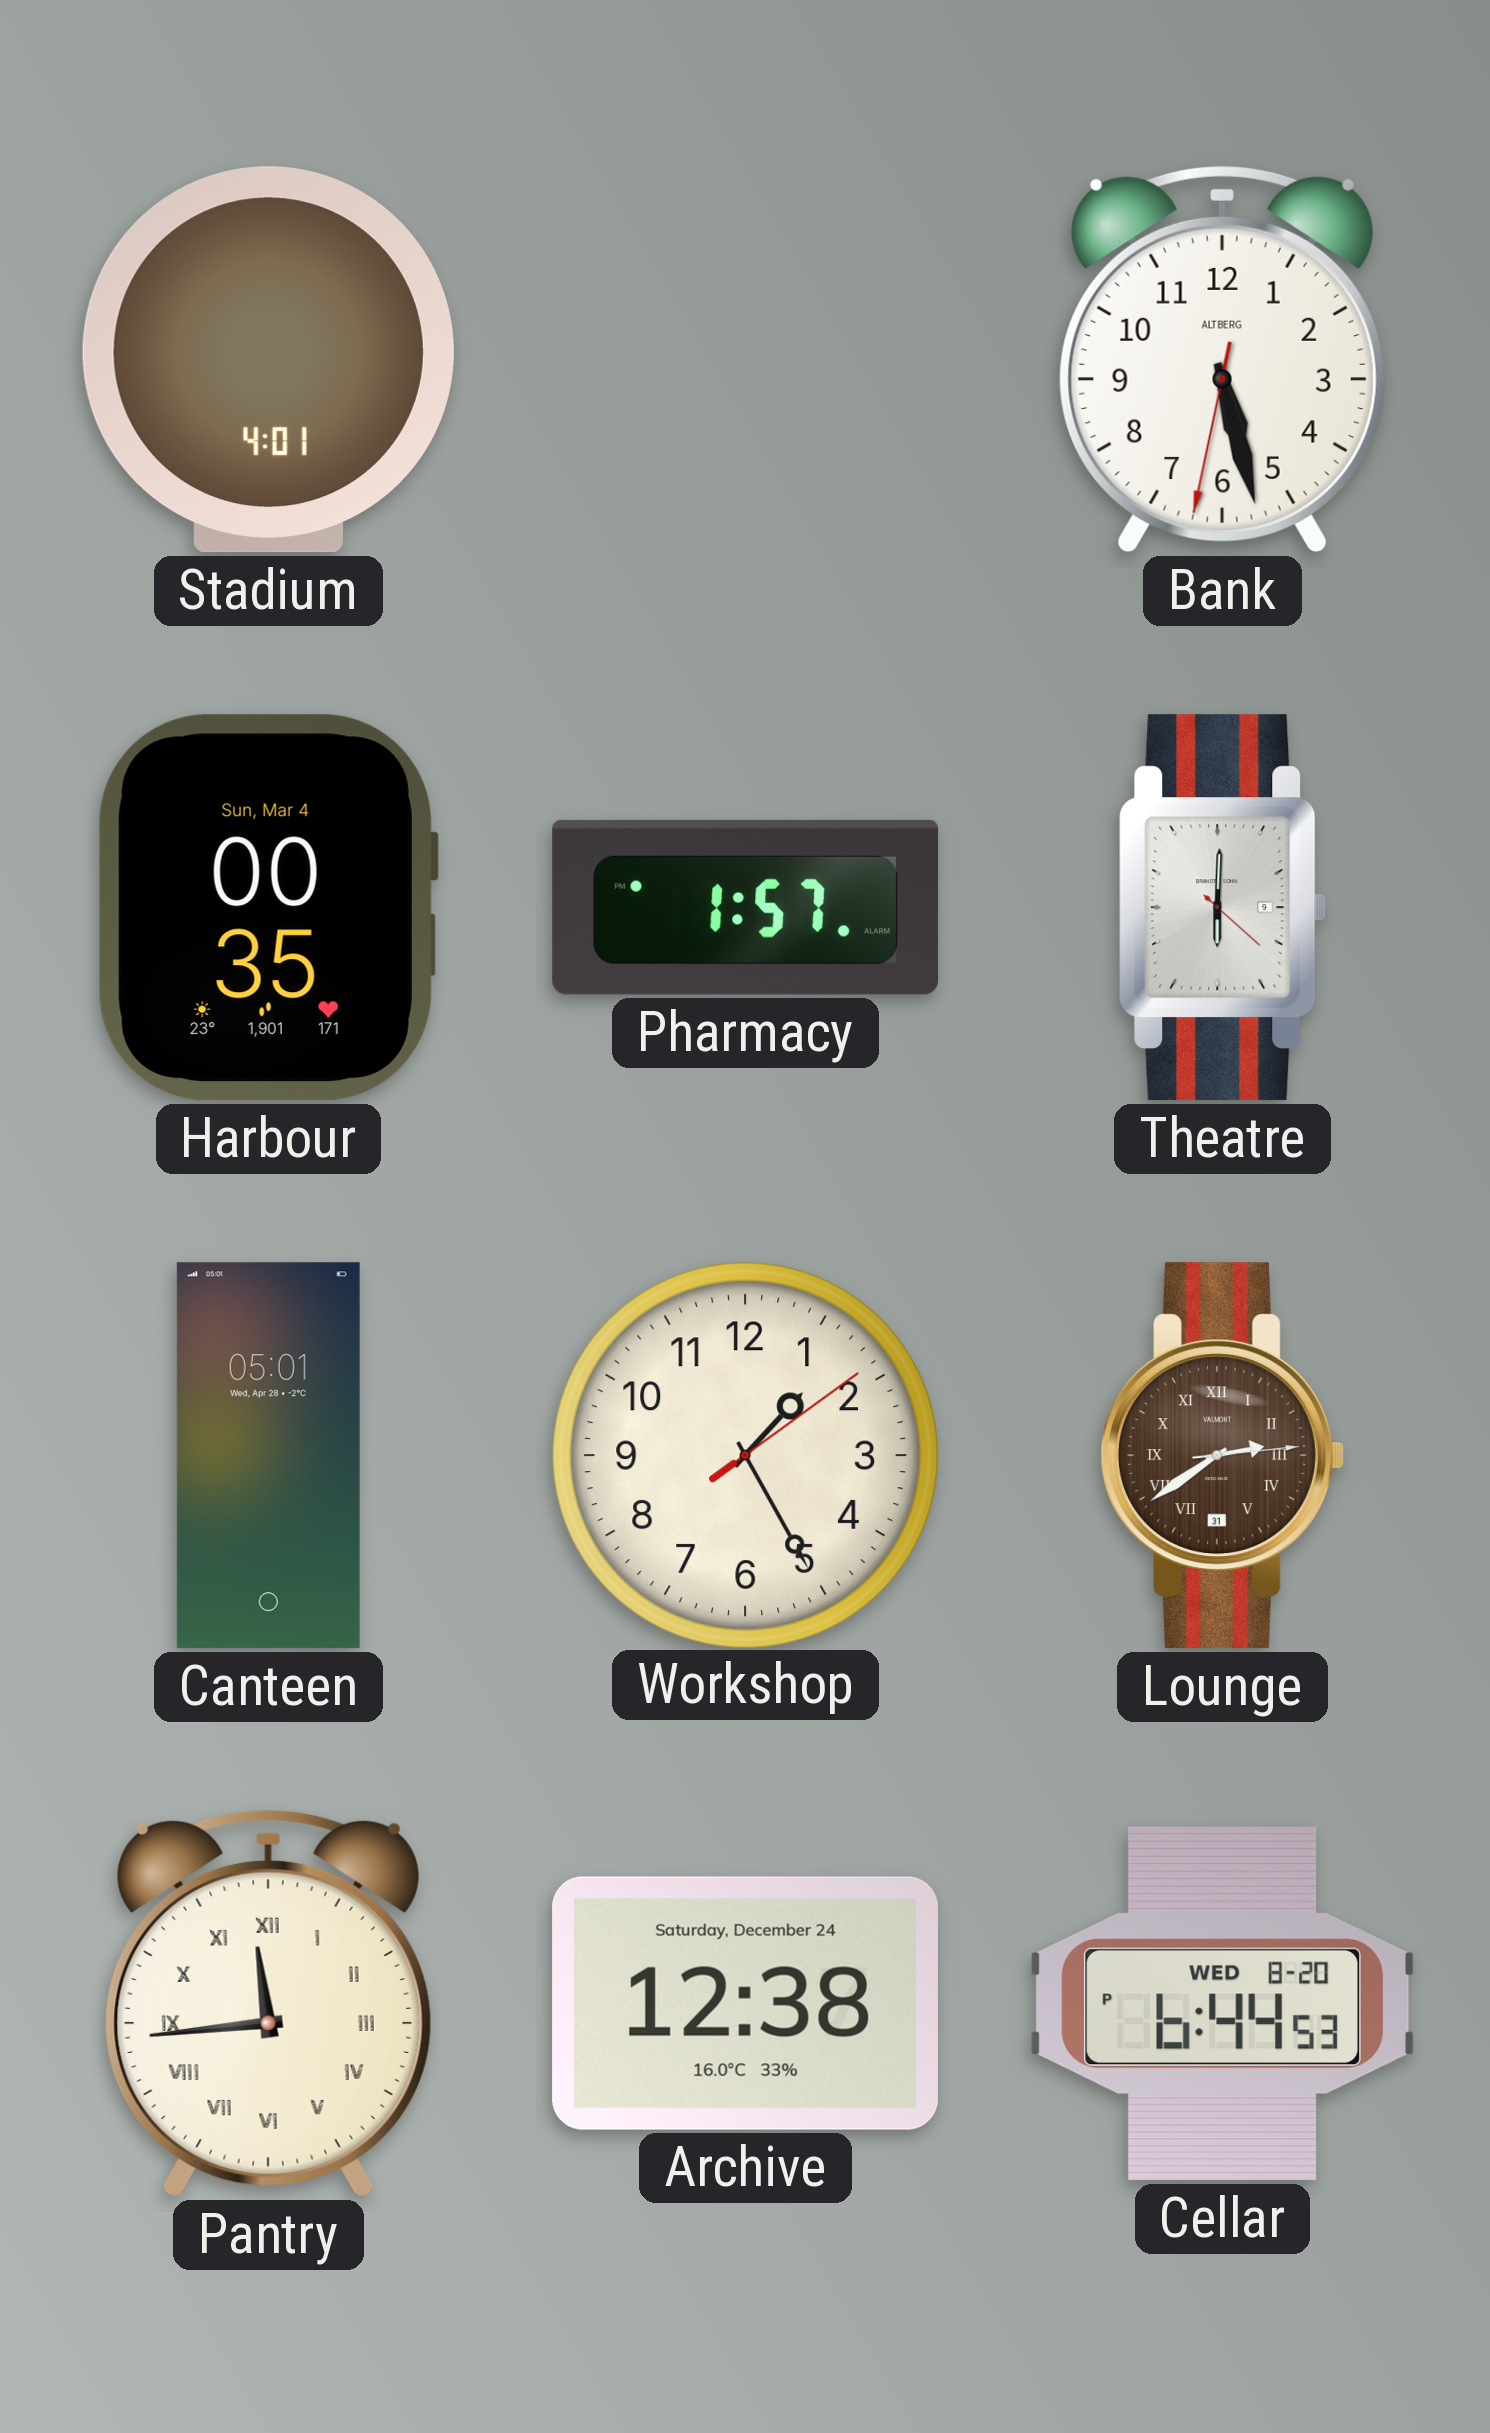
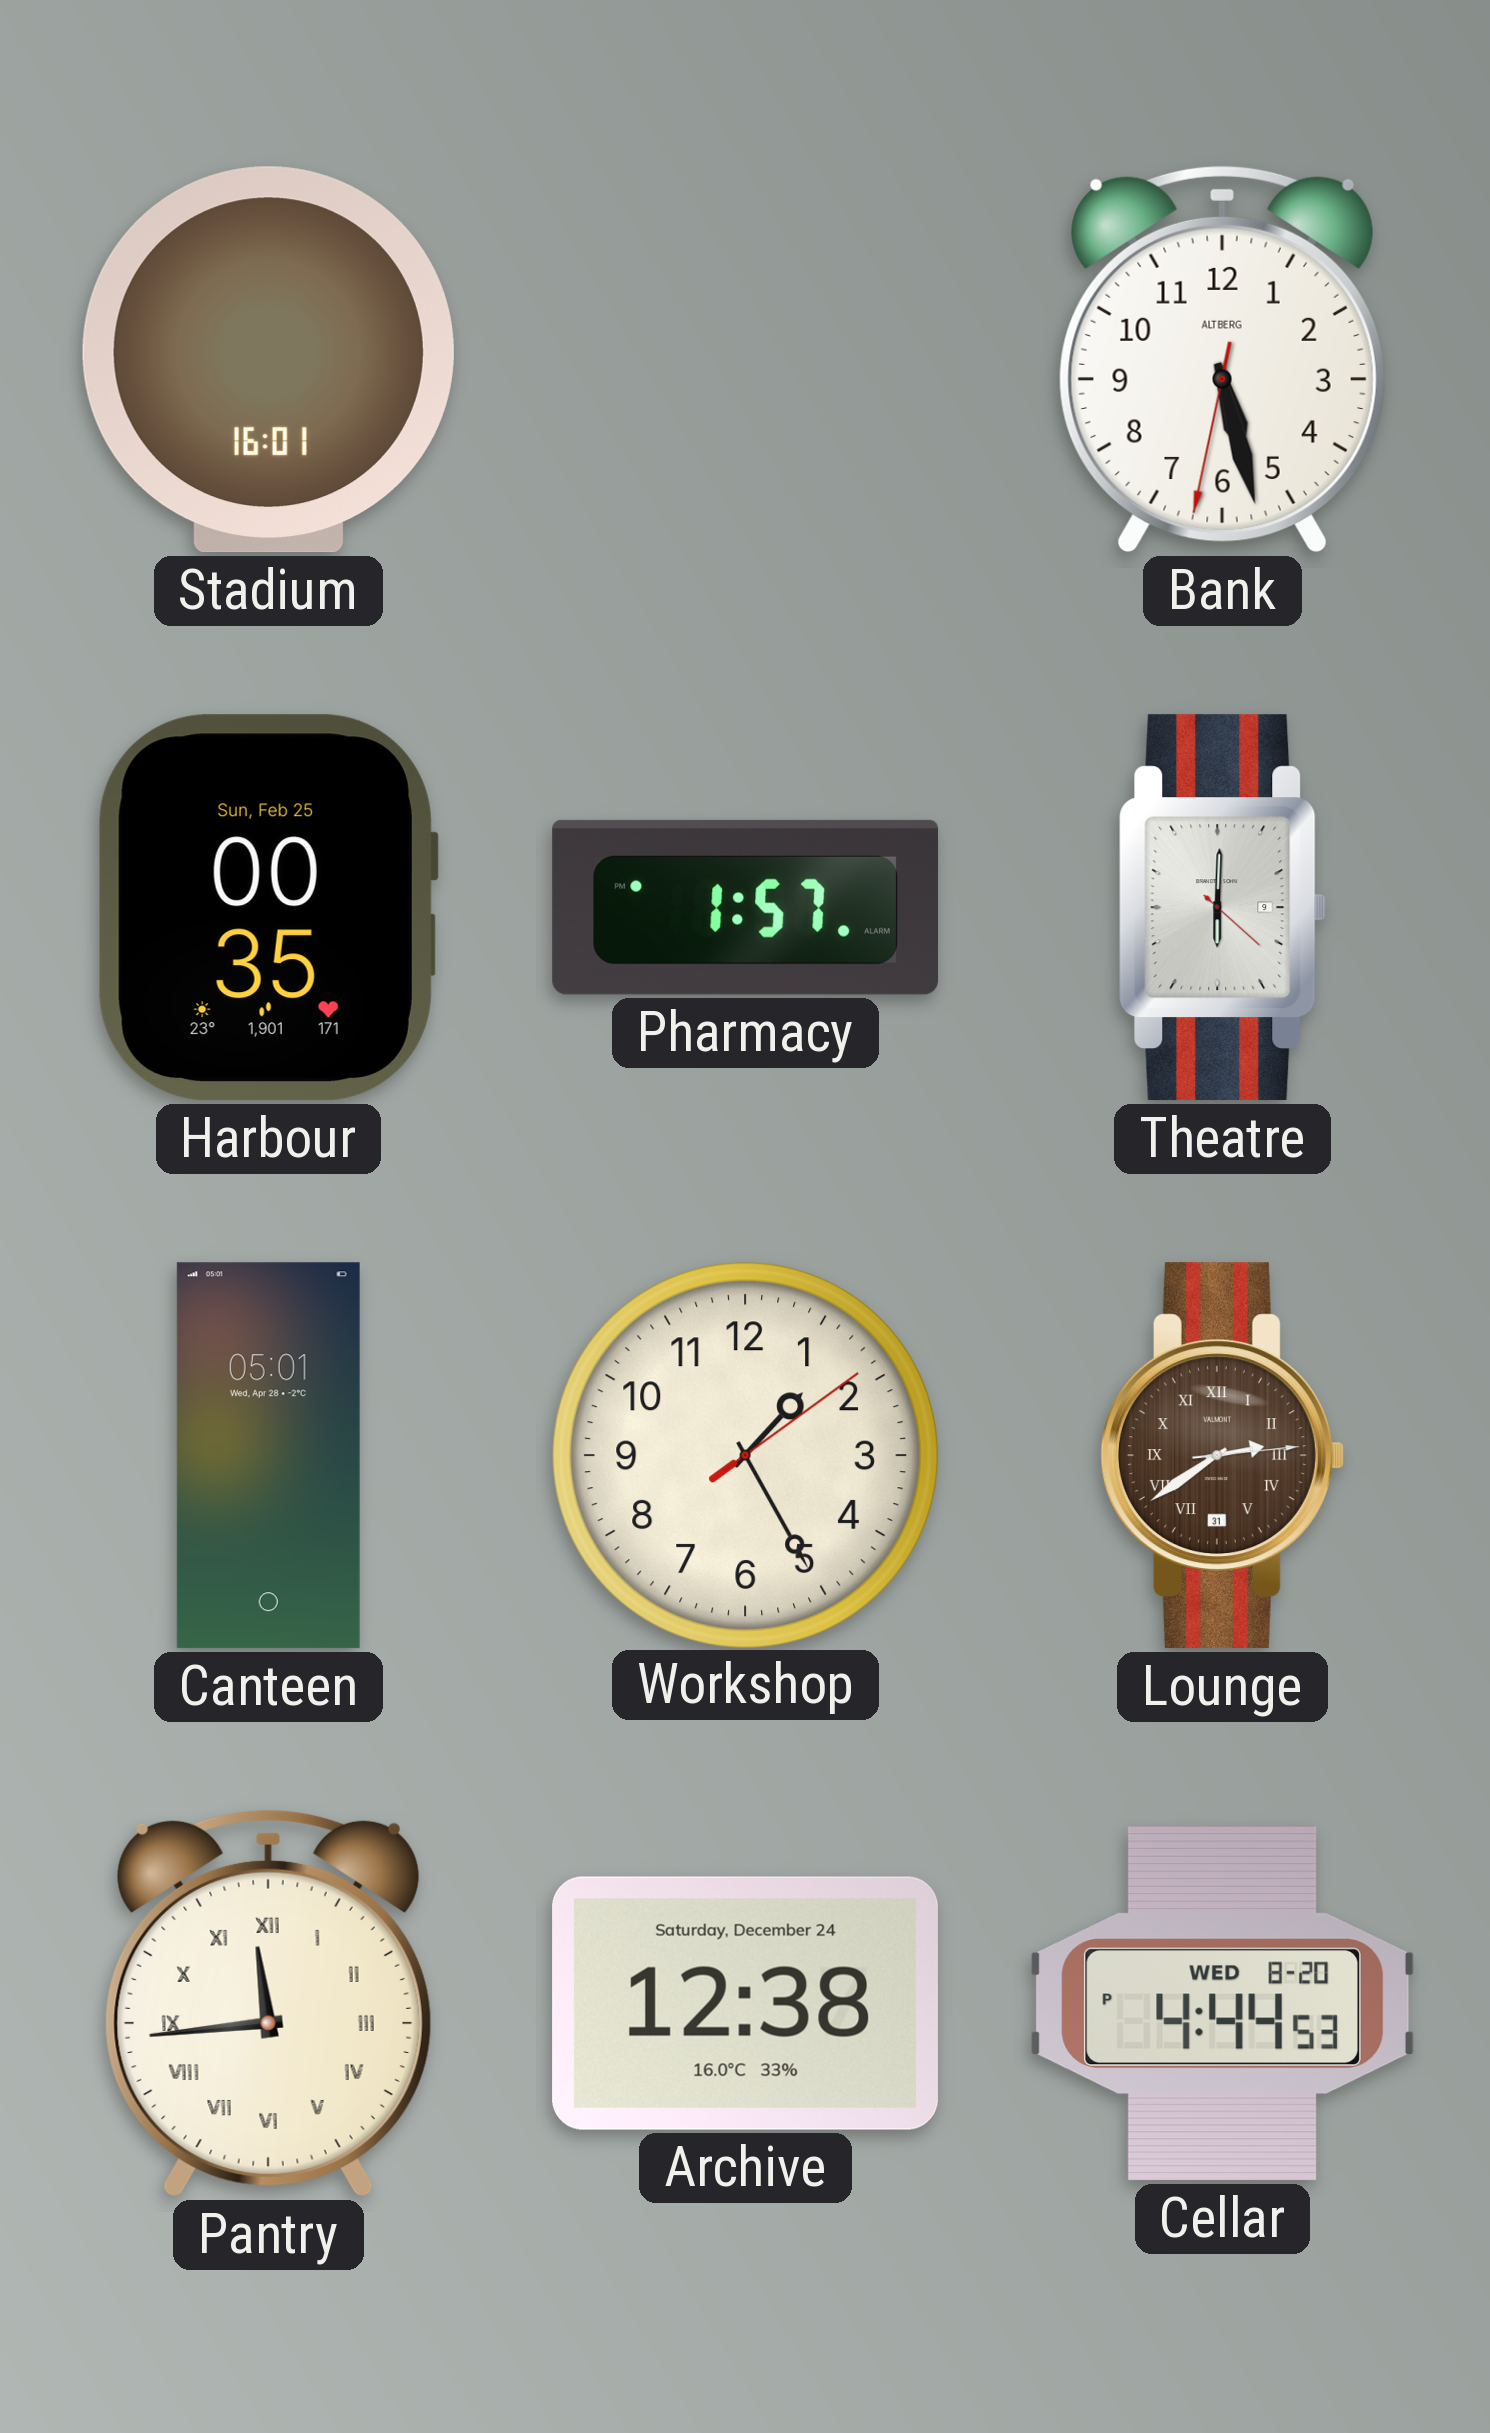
Stadium: 4:01 -> 16:01 (268, 360)
Harbour date: Sun, Mar 4 -> Sun, Feb 25 (268, 908)
Cellar: 6:44 -> 4:44 (1222, 2004)
